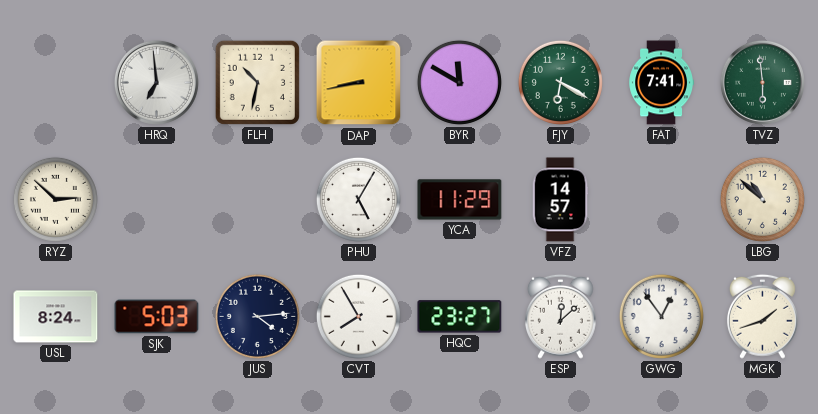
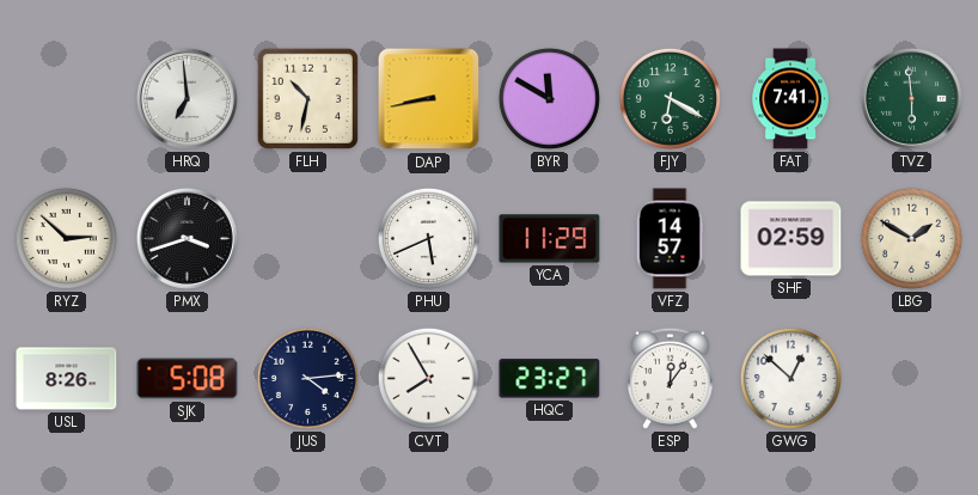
PMX: none -> 3:42 (187, 238)
PHU: 5:05 -> 5:41 (428, 238)
SHF: none -> 02:59 (791, 239)
LBG: 10:52 -> 1:50 (911, 238)
USL: 8:24 -> 8:26 (67, 379)
SJK: 5:03 -> 5:08 (188, 379)
ESP: 12:08 -> 12:06 (670, 378)
GWG: 12:54 -> 12:52 (790, 378)
MGK: 1:42 -> none (762, 316)
